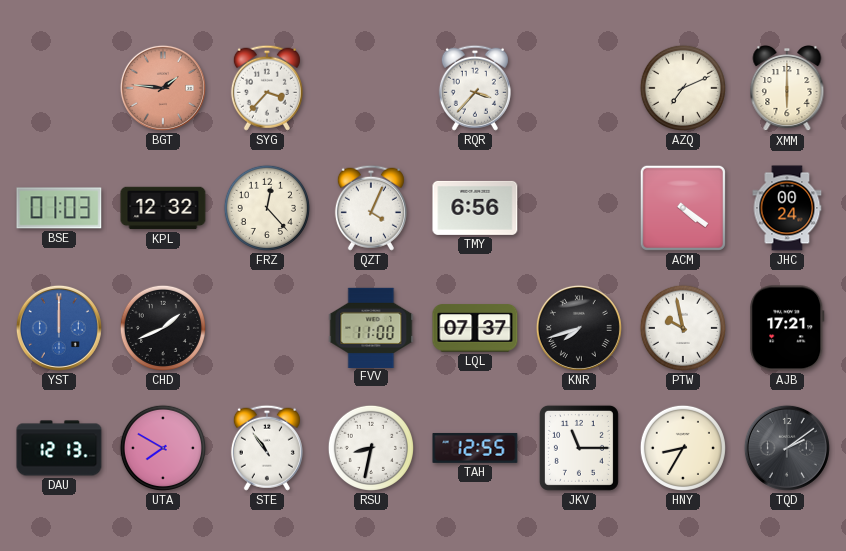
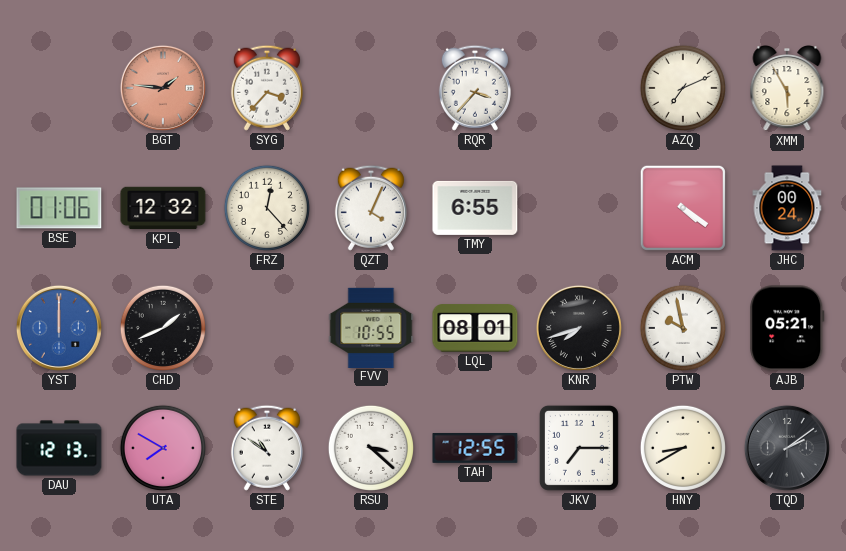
XMM: 6:00 -> 5:55 (787, 89)
BSE: 01:03 -> 01:06 (59, 208)
TMY: 6:56 -> 6:55 (475, 208)
FVV: 11:00 -> 10:55 (371, 327)
LQL: 07:37 -> 08:01 (475, 328)
AJB: 17:21 -> 05:21 (787, 328)
STE: 10:54 -> 10:51 (267, 448)
RSU: 8:32 -> 3:22 (371, 448)
JKV: 11:15 -> 7:15 (579, 448)
HNY: 8:35 -> 8:40 (683, 448)
